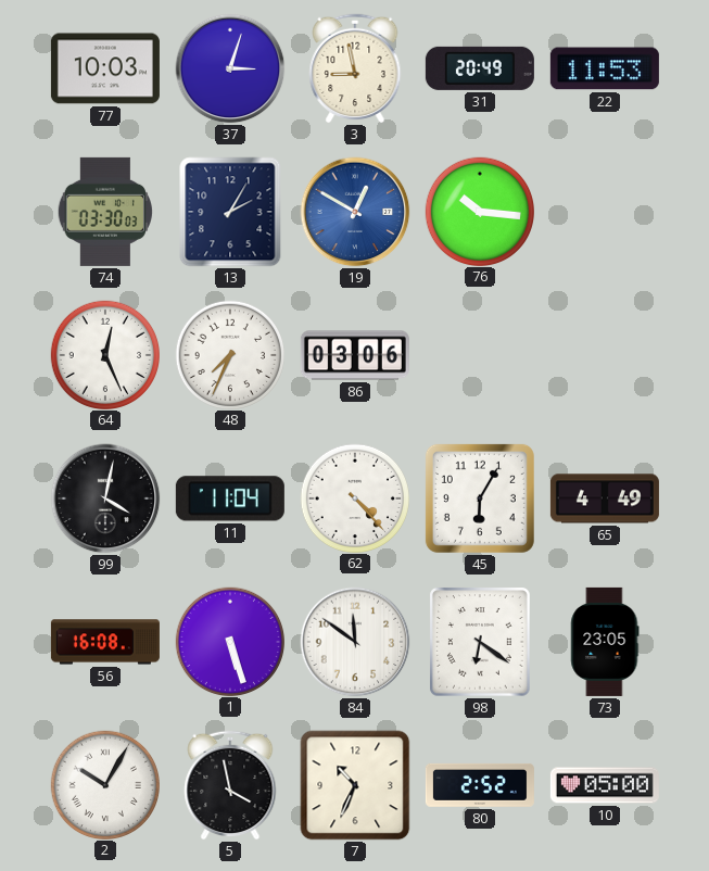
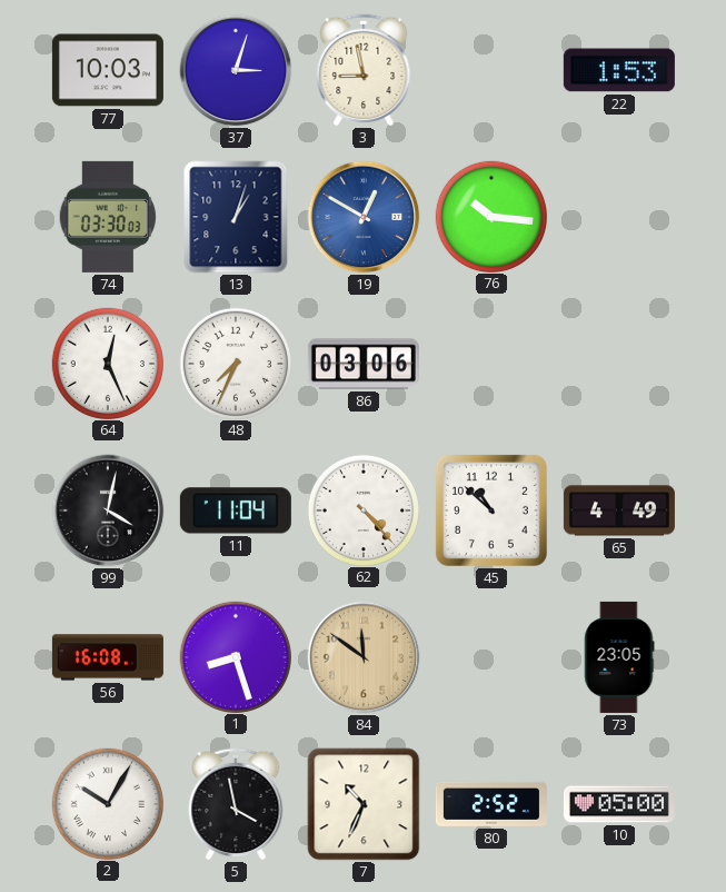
31: 20:49 -> none (480, 68)
22: 11:53 -> 1:53 (619, 70)
13: 2:05 -> 1:03 (236, 217)
45: 6:05 -> 10:52 (491, 511)
1: 5:27 -> 8:27 (235, 656)
84 dial: white -> champagne (364, 657)
98: 6:21 -> none (481, 643)
